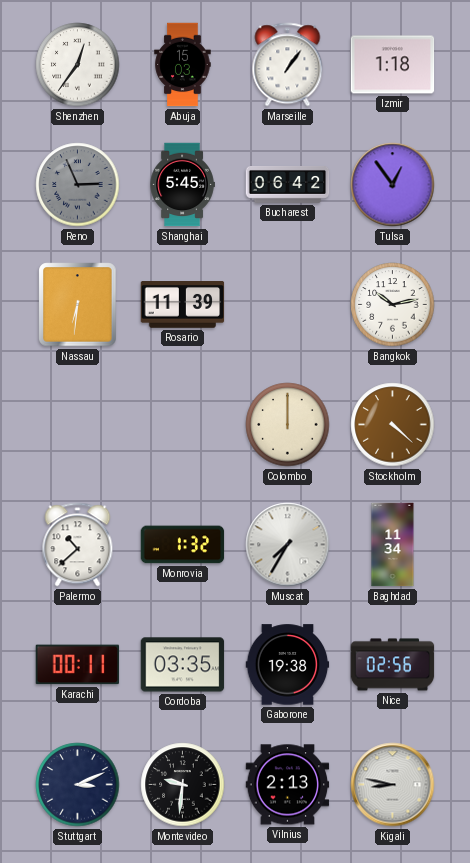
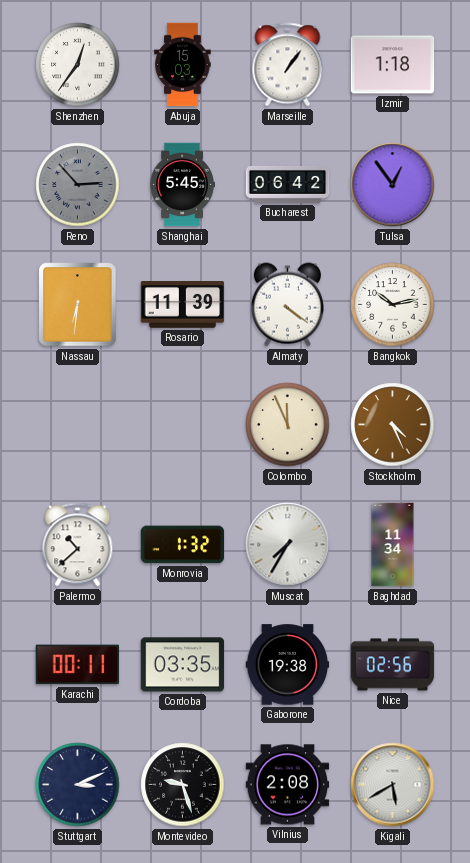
Reno: 2:56 -> 2:53 (78, 185)
Almaty: none -> 4:21 (287, 305)
Colombo: 12:00 -> 11:56 (288, 425)
Stockholm: 4:22 -> 4:26 (393, 425)
Montevideo: 9:31 -> 9:27 (183, 785)
Vilnius: 2:13 -> 2:08 (288, 785)
Kigali: 8:47 -> 5:40 (393, 785)
